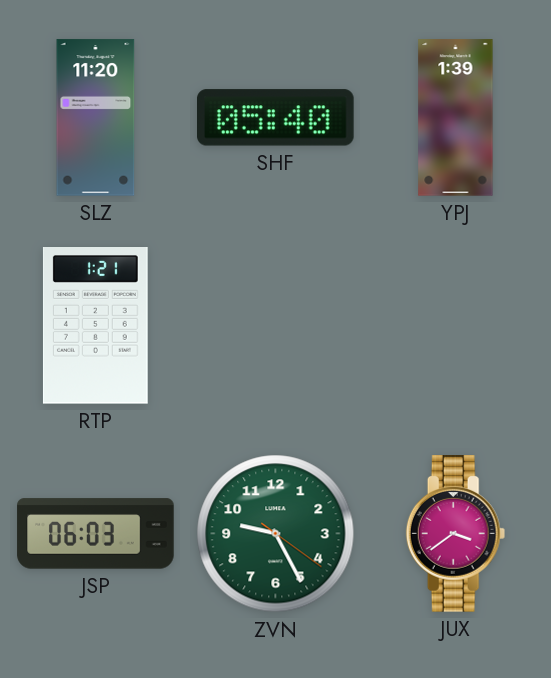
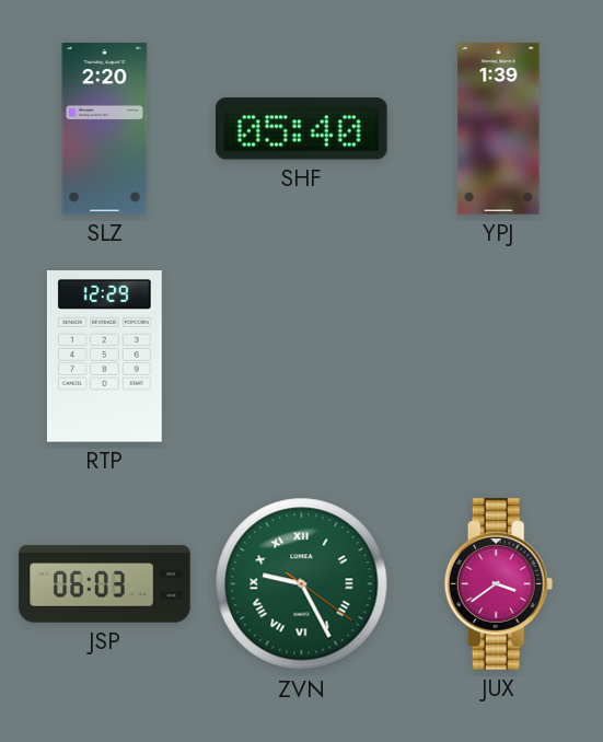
SLZ: 11:20 -> 2:20 (105, 129)
RTP: 1:21 -> 12:29 (104, 357)
ZVN numerals: Arabic -> Roman (302, 584)
